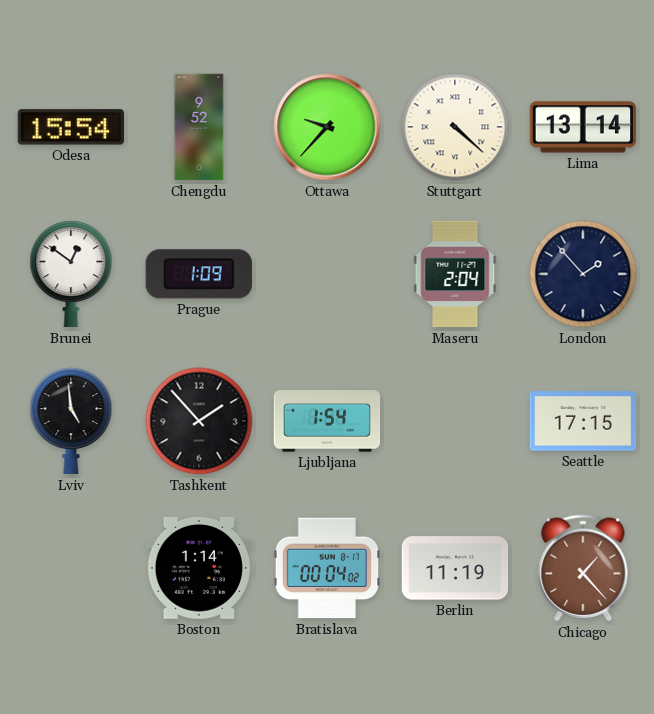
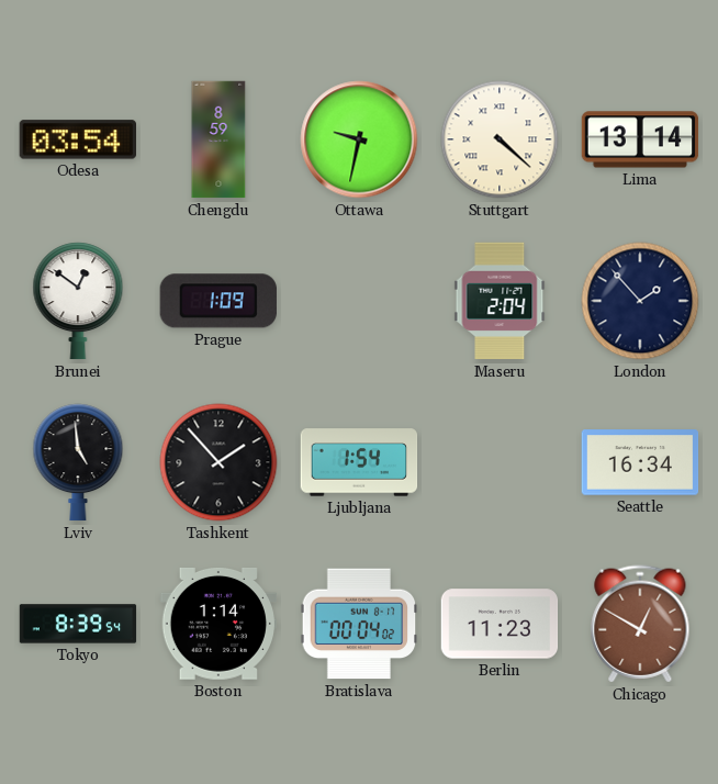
Odesa: 15:54 -> 03:54 (77, 139)
Chengdu: 9:52 -> 8:59 (218, 139)
Ottawa: 9:37 -> 9:32 (359, 139)
Seattle: 17:15 -> 16:34 (640, 462)
Tokyo: none -> 8:39 (78, 624)
Berlin: 11:19 -> 11:23 (500, 624)
Chicago: 1:23 -> 12:50 (640, 624)
